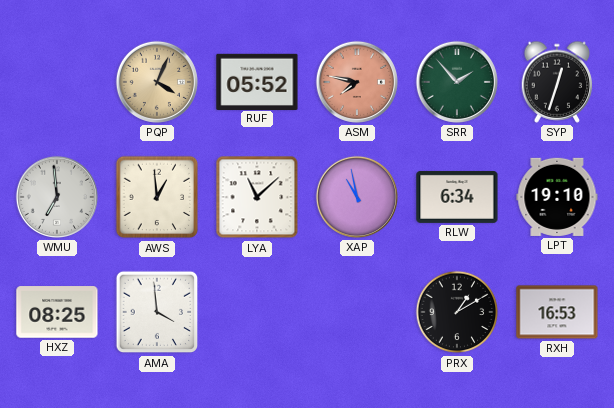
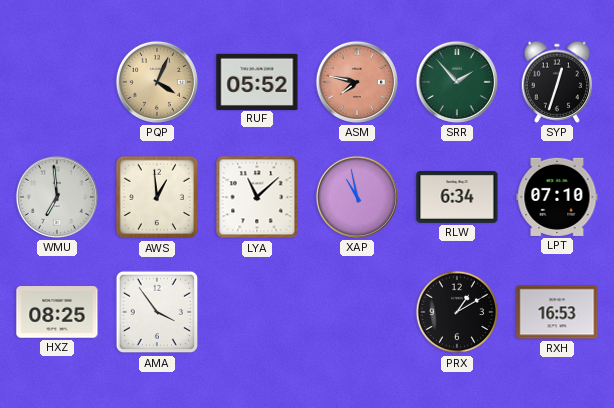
LPT: 19:10 -> 07:10 (557, 197)
AMA: 3:59 -> 3:54 (157, 312)
